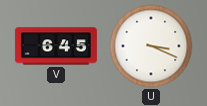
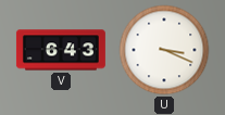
V: 6:45 -> 6:43 (61, 50)
